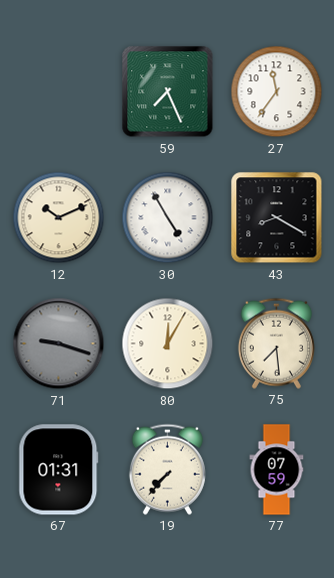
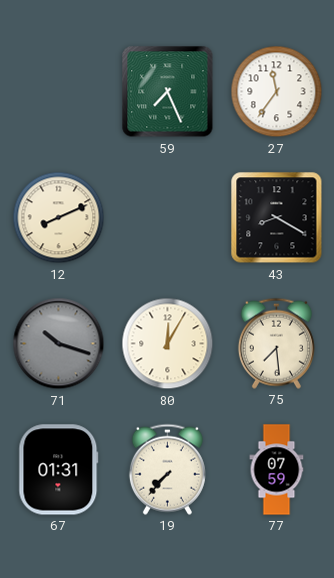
12: 10:11 -> 8:11 (59, 218)
30: 4:55 -> none (168, 218)
71: 9:18 -> 10:18 (59, 344)
